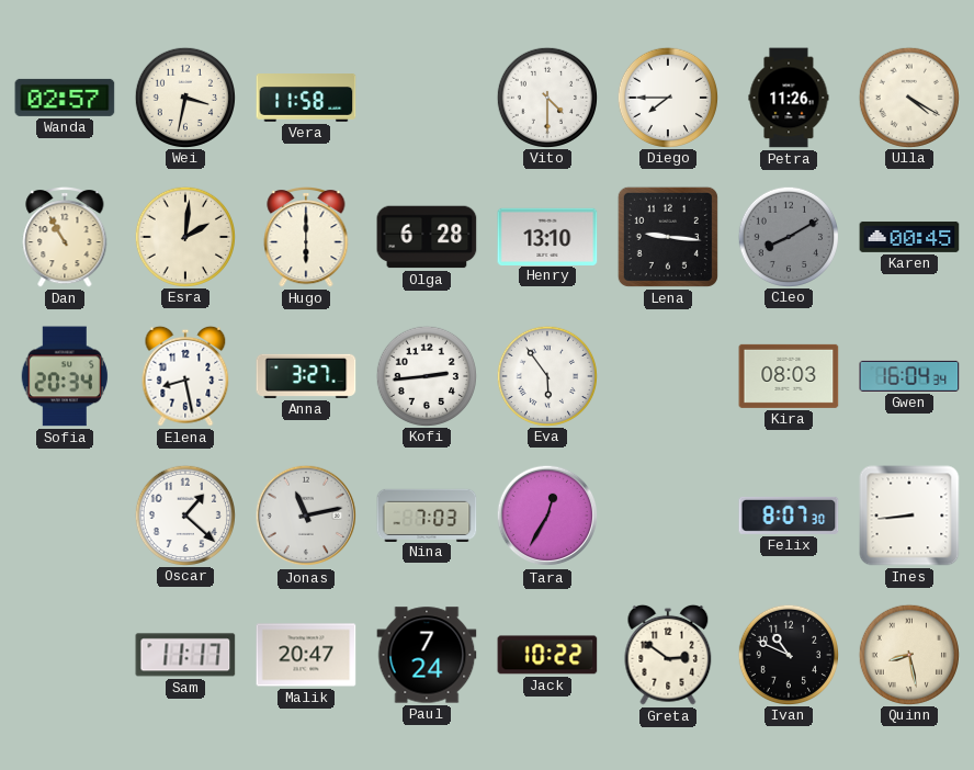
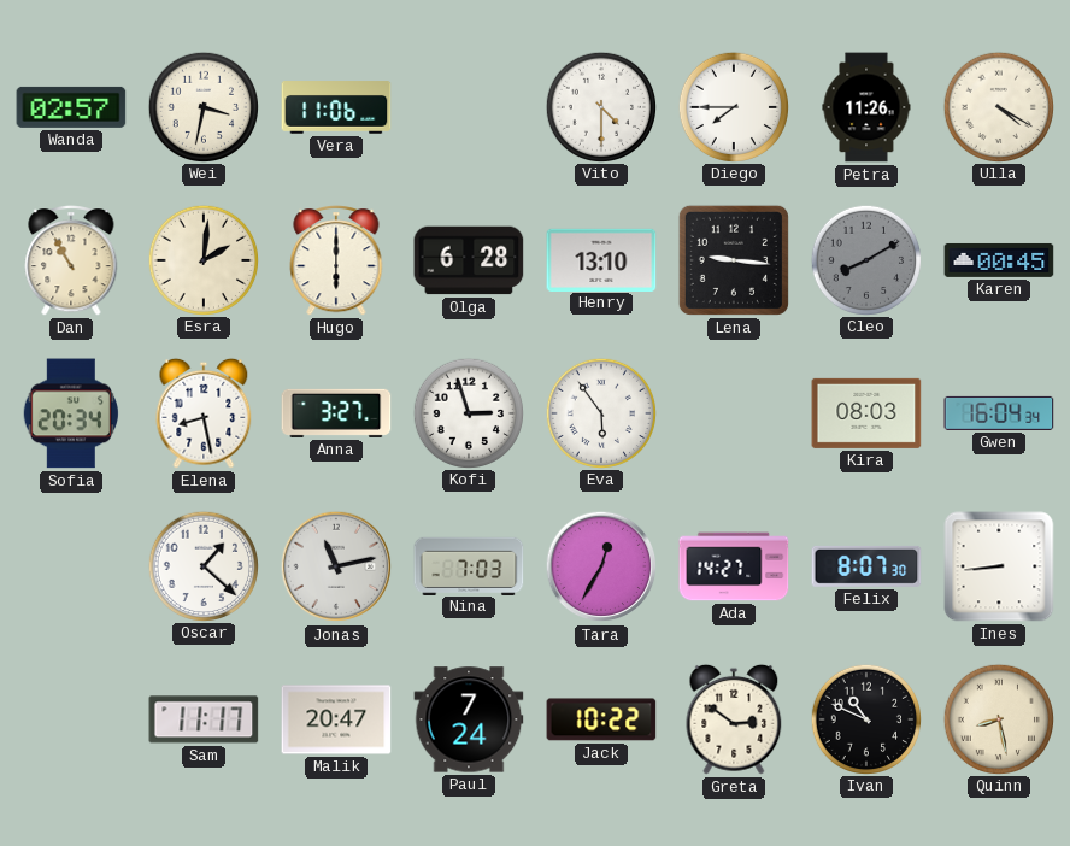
Vera: 11:58 -> 11:06 (336, 107)
Kofi: 2:44 -> 2:57 (468, 412)
Ada: none -> 14:27 (734, 566)
